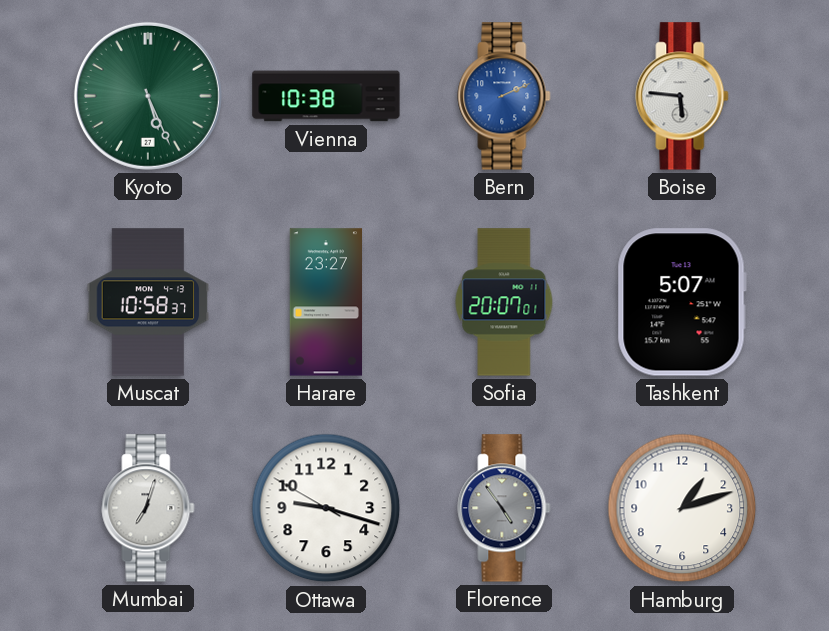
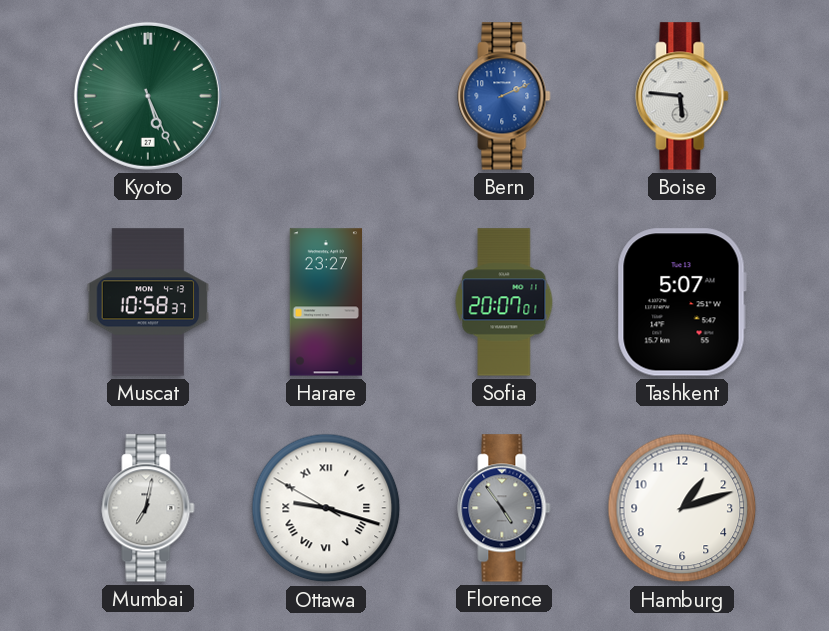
Vienna: 10:38 -> none (326, 96)
Mumbai: 7:03 -> 7:02 (148, 508)
Ottawa numerals: Arabic -> Roman (326, 508)
